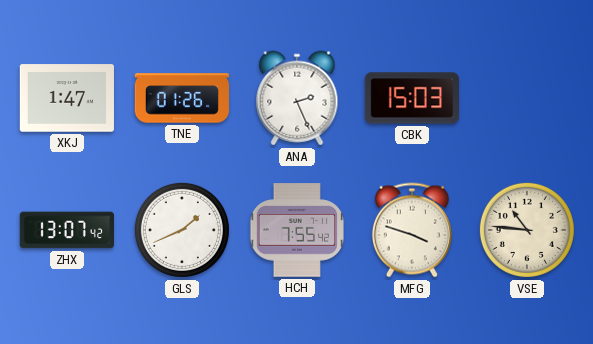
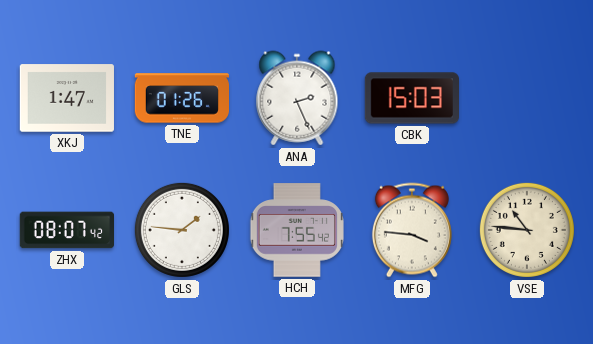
ZHX: 13:07 -> 08:07 (66, 230)
GLS: 1:41 -> 1:46 (182, 230)
MFG: 3:48 -> 3:46 (412, 230)
